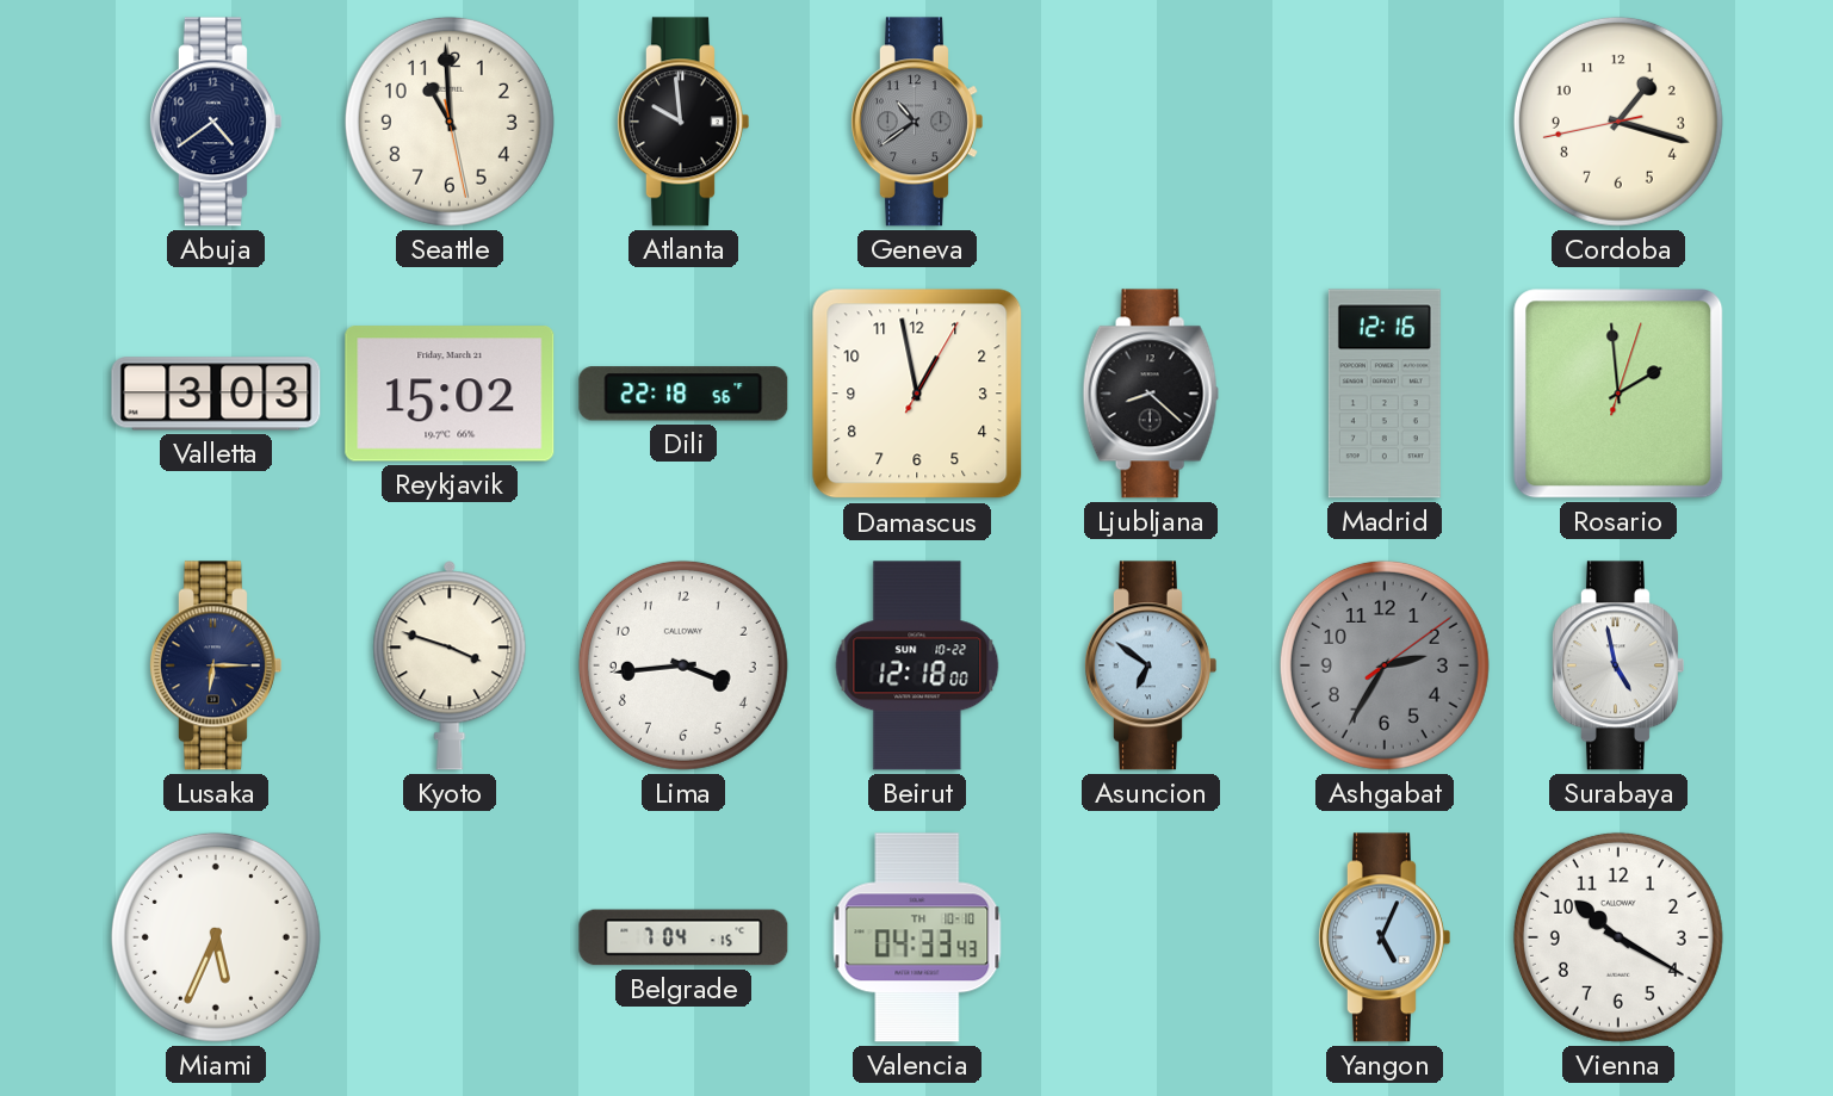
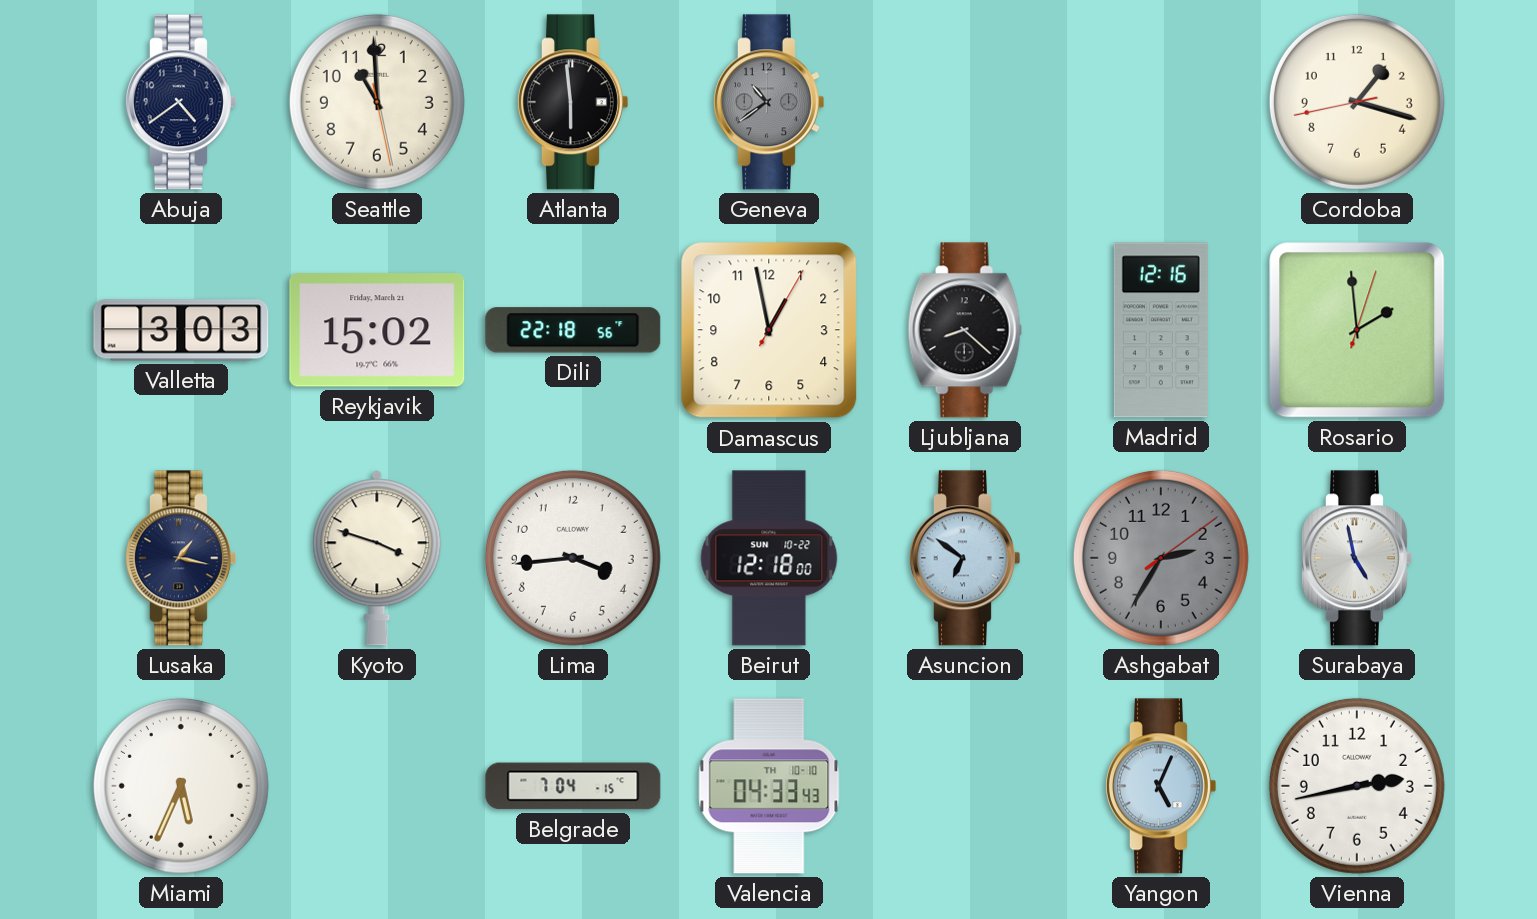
Atlanta: 9:59 -> 5:59 (572, 102)
Lusaka: 6:15 -> 1:17 (180, 558)
Vienna: 10:20 -> 2:43 (1357, 786)
